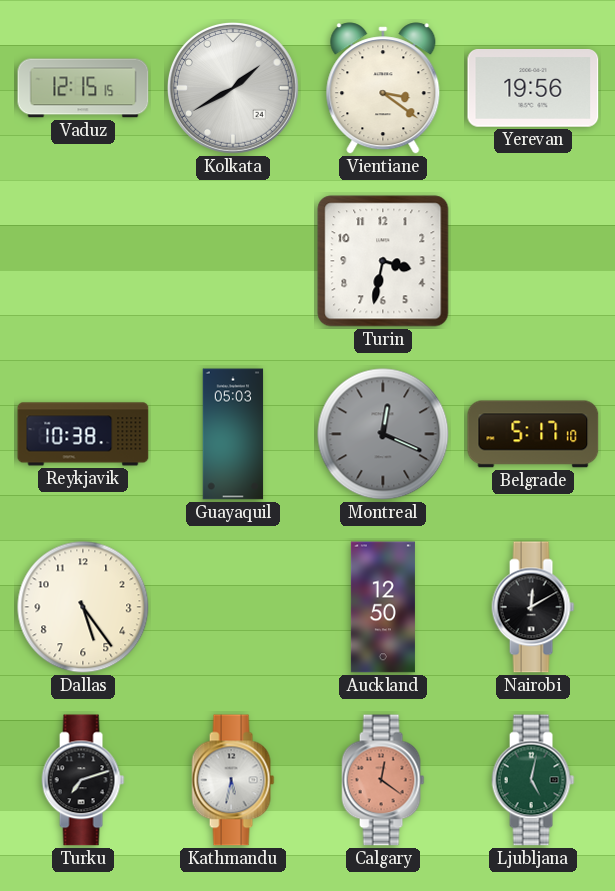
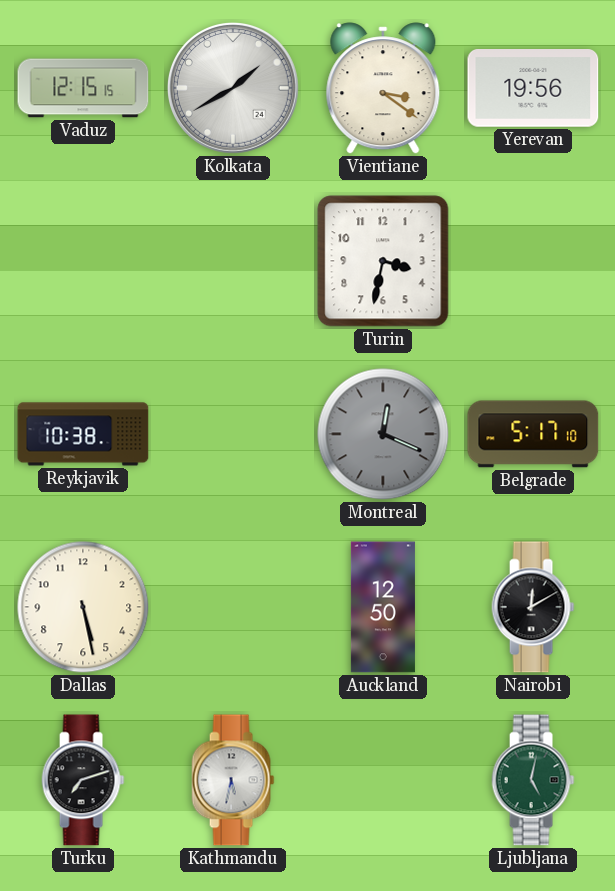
Guayaquil: 05:03 -> none (233, 434)
Dallas: 5:24 -> 5:28 (83, 607)
Calgary: 12:21 -> none (383, 780)
